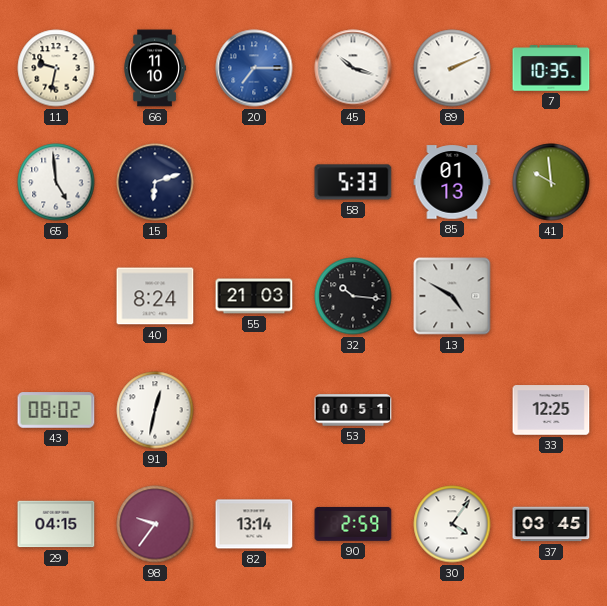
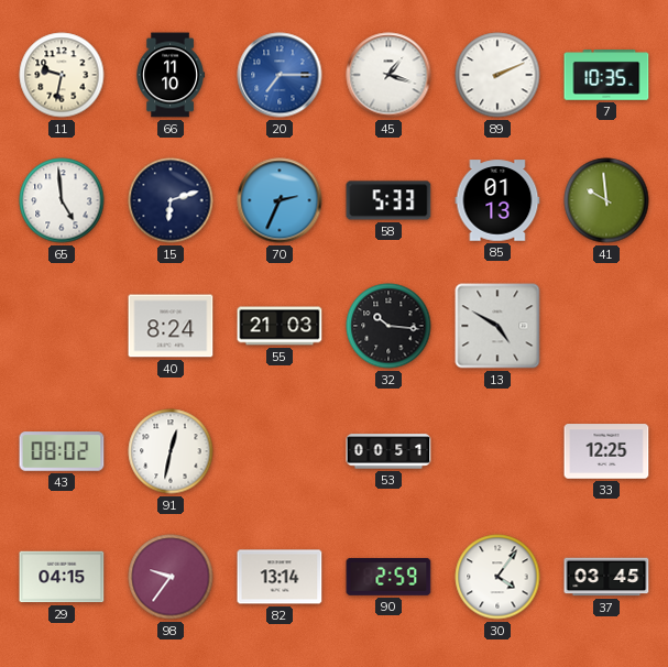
45: 10:18 -> 1:18 (388, 75)
70: none -> 2:34 (280, 200)
